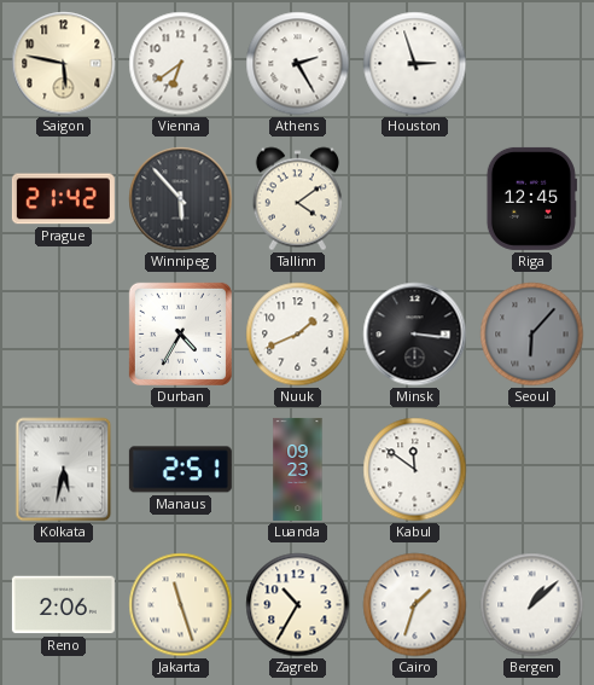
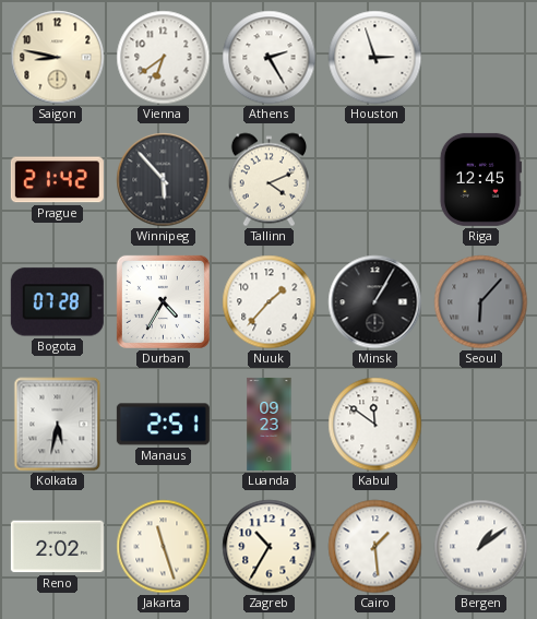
Saigon: 5:47 -> 8:47 (58, 58)
Tallinn: 4:09 -> 4:11 (268, 180)
Bogota: none -> 07:28 (57, 302)
Nuuk: 1:41 -> 1:37 (270, 302)
Minsk: 3:16 -> 1:05 (375, 302)
Reno: 2:06 -> 2:02 (57, 547)
Cairo: 1:33 -> 1:29 (375, 547)
Bergen: 1:08 -> 1:09 (481, 547)
